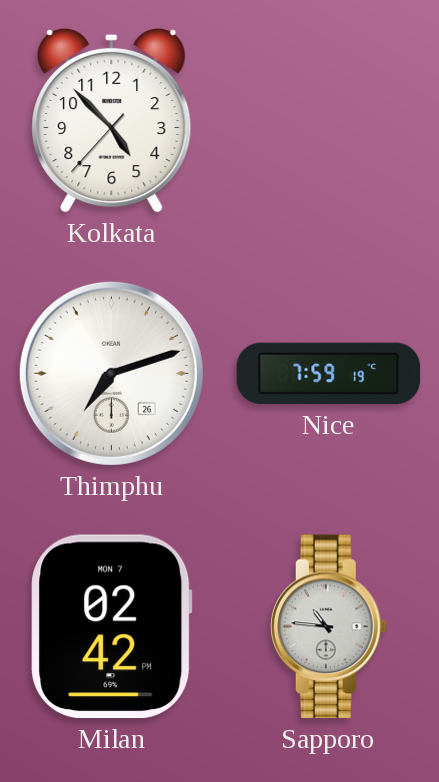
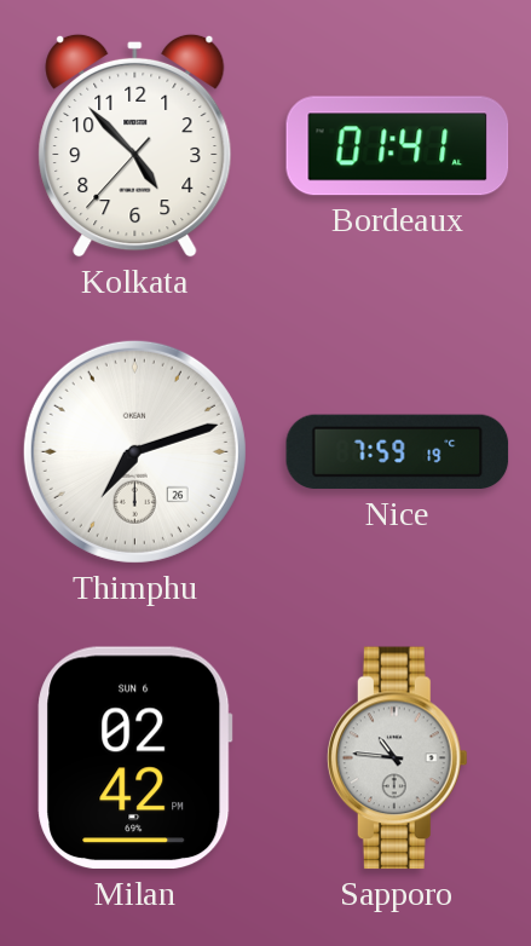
Bordeaux: none -> 01:41 (398, 146)
Milan date: MON 7 -> SUN 6 (135, 758)
